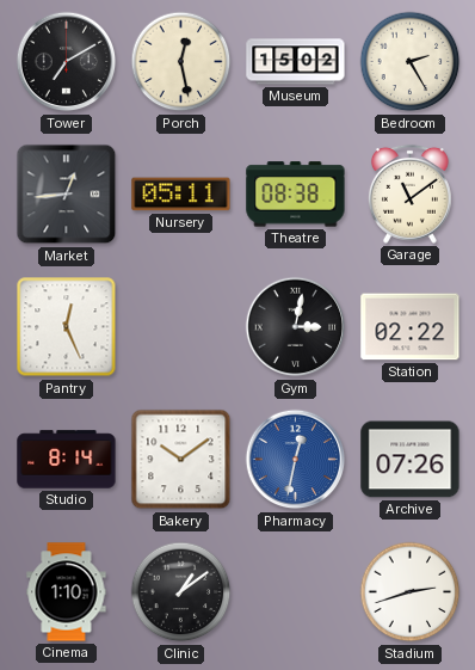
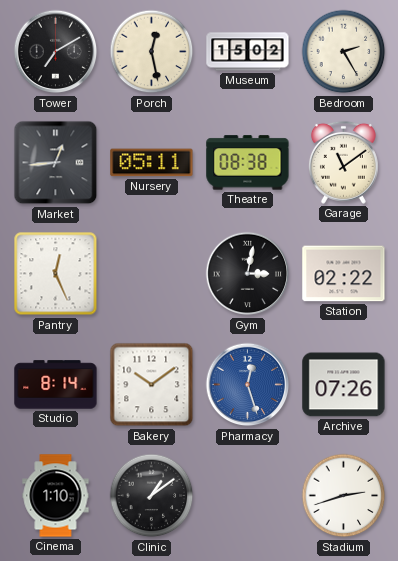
Pharmacy: 12:32 -> 12:27 (248, 385)
